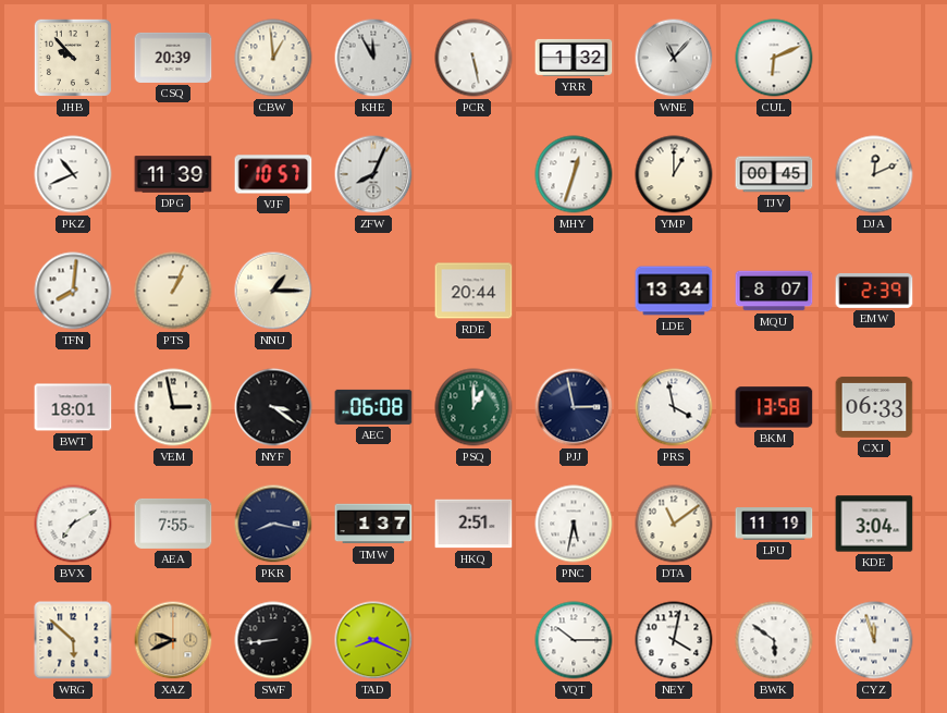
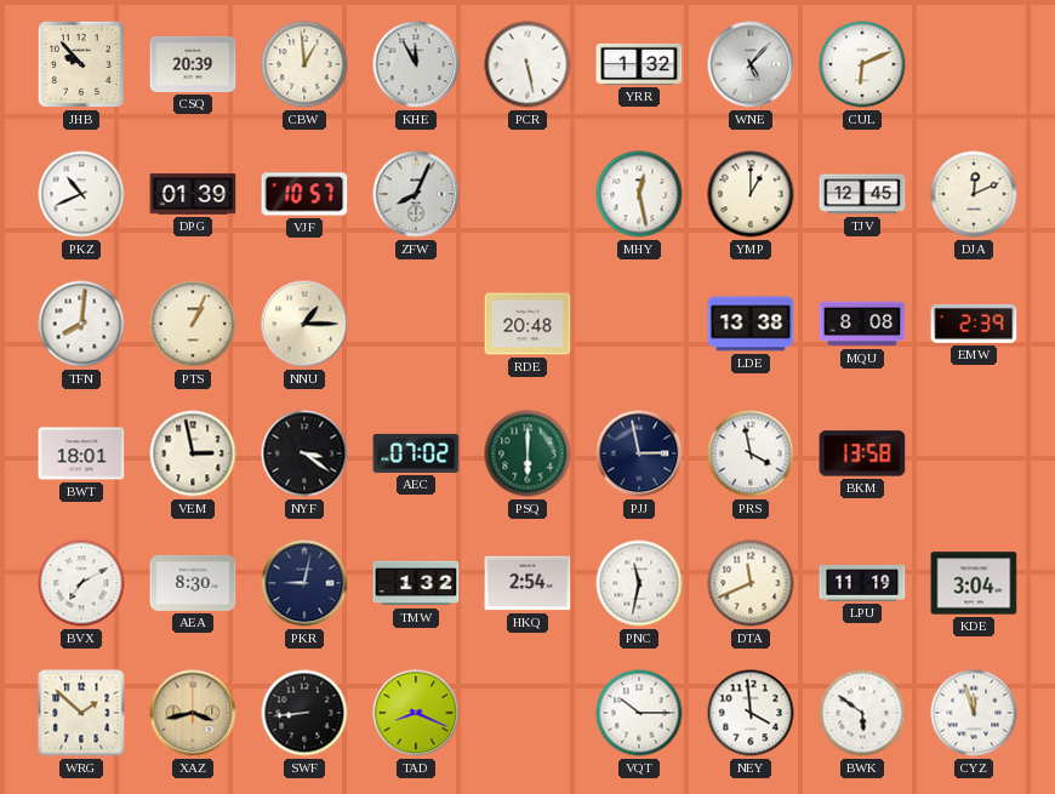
WNE: 11:07 -> 5:07 (751, 64)
DPG: 11:39 -> 01:39 (193, 194)
MHY: 12:33 -> 12:28 (639, 194)
TJV: 00:45 -> 12:45 (862, 194)
RDE: 20:44 -> 20:48 (527, 324)
LDE: 13:34 -> 13:38 (751, 324)
MQU: 8:07 -> 8:08 (862, 324)
AEC: 06:08 -> 07:02 (416, 453)
PSQ: 1:00 -> 6:00 (527, 453)
CXJ: 06:33 -> none (874, 407)
AEA: 7:55 -> 8:30 (193, 583)
PKR: 8:17 -> 9:02 (304, 583)
TMW: 1:37 -> 1:32 (416, 583)
HKQ: 2:51 -> 2:54 (527, 583)
PNC: 5:32 -> 11:32 (639, 583)
DTA: 11:09 -> 11:41 (751, 583)
WRG: 5:52 -> 1:52 (81, 713)
XAZ: 9:41 -> 3:43 (193, 713)
NEY: 4:02 -> 3:59 (751, 713)
